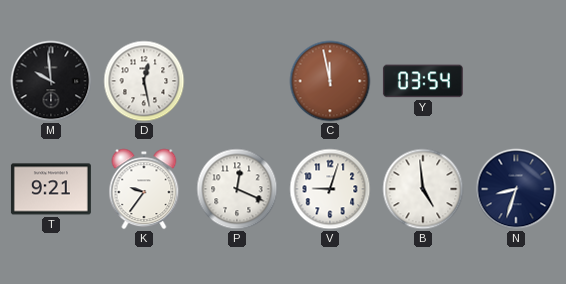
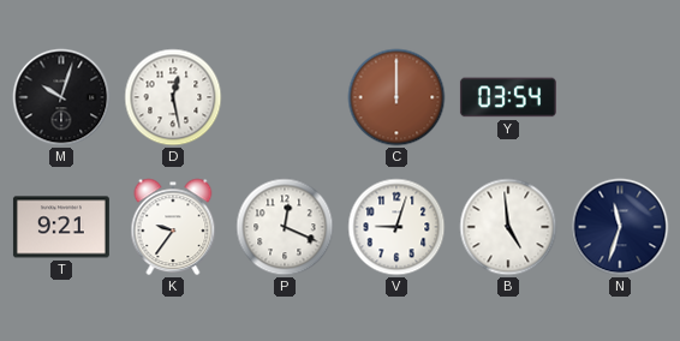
M: 9:59 -> 10:03 (61, 97)
C: 11:58 -> 12:00 (396, 97)
N: 8:33 -> 11:33 (620, 227)
